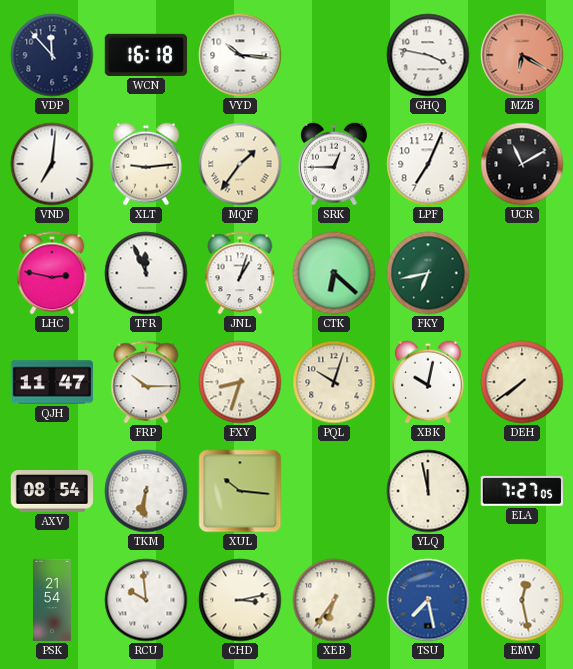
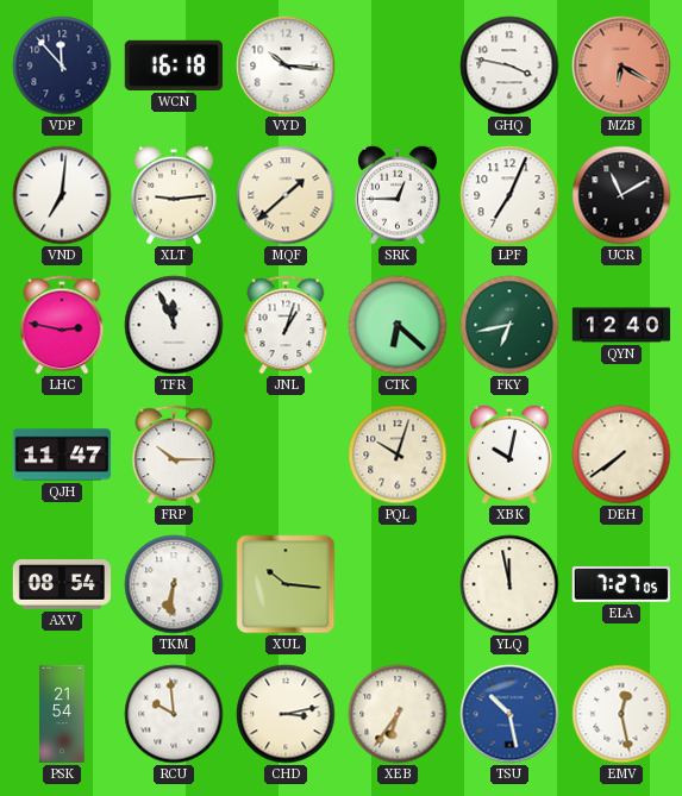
MQF: 1:36 -> 1:38 (286, 195)
QYN: none -> 12:40 (621, 325)
FXY: 8:33 -> none (240, 382)
TSU: 7:28 -> 10:28 (509, 714)
